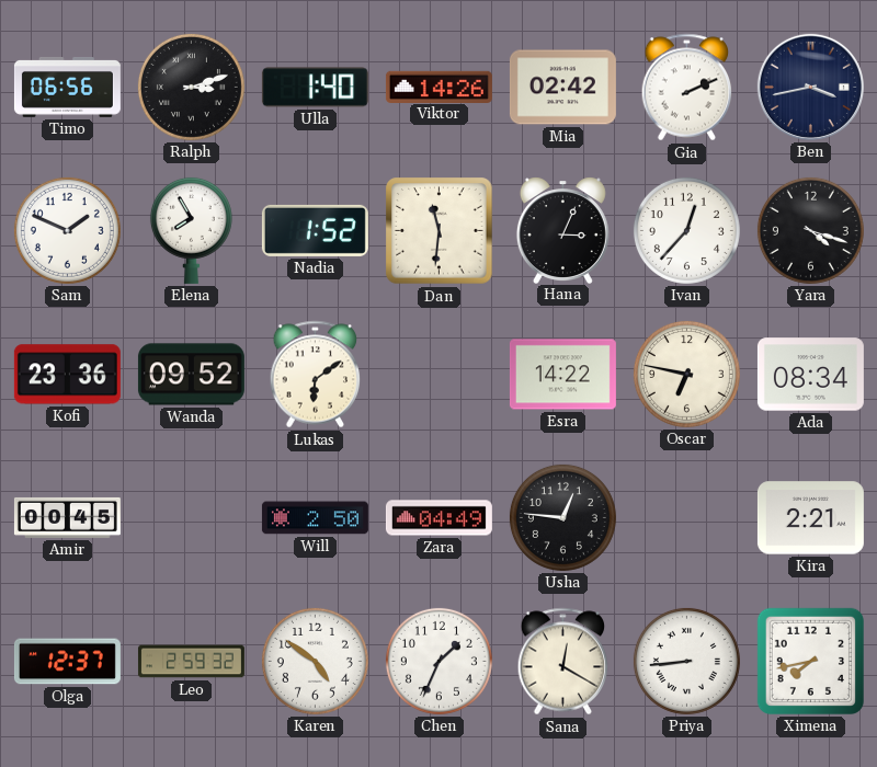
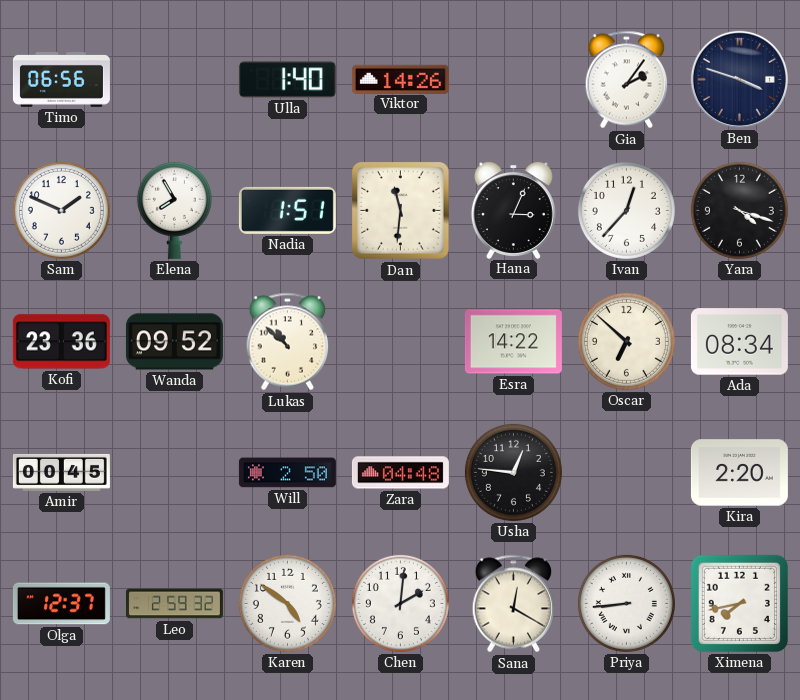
Ralph: 3:12 -> none (191, 87)
Mia: 02:42 -> none (562, 88)
Gia: 2:11 -> 2:06 (627, 80)
Ben: 3:43 -> 3:48 (739, 79)
Nadia: 1:52 -> 1:51 (287, 210)
Lukas: 6:09 -> 10:52 (288, 342)
Oscar: 6:47 -> 6:52 (626, 341)
Zara: 04:49 -> 04:48 (400, 473)
Kira: 2:21 -> 2:20 (739, 473)
Chen: 1:34 -> 2:01 (400, 603)
